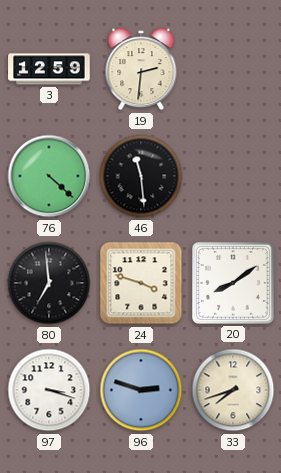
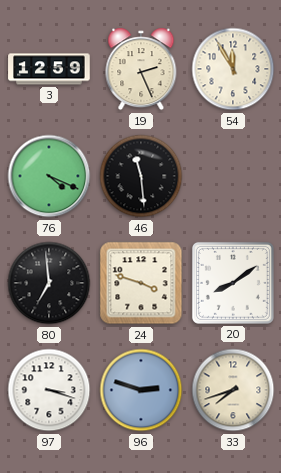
19: 2:31 -> 2:26 (141, 69)
54: none -> 11:55 (233, 69)
76: 4:22 -> 4:19 (49, 176)
